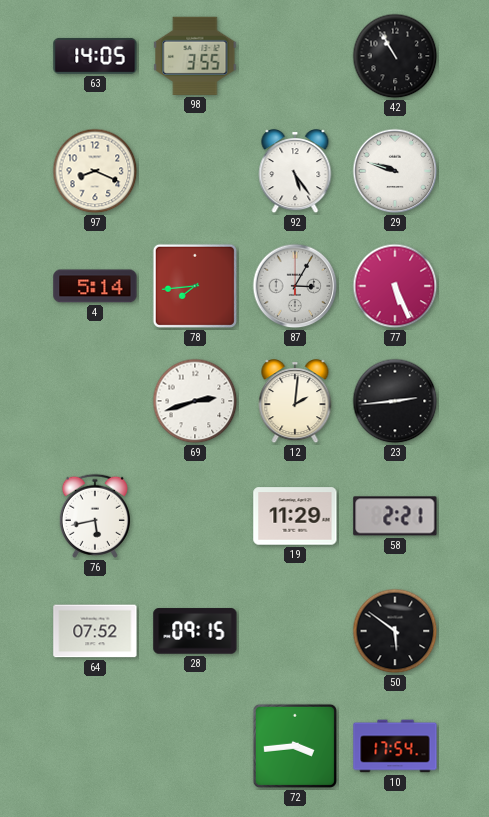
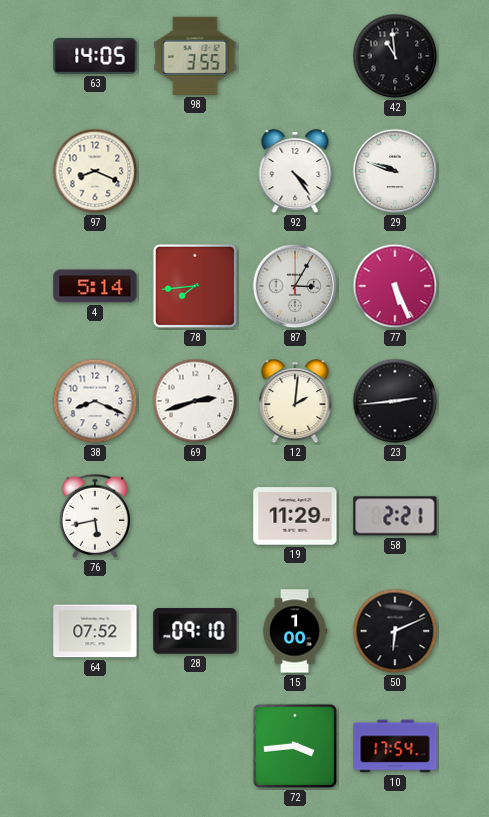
42: 10:55 -> 10:59 (395, 56)
92: 5:24 -> 4:24 (295, 172)
38: none -> 8:19 (95, 401)
28: 09:15 -> 09:10 (195, 631)
15: none -> 1:00 (295, 631)
50: 5:51 -> 6:11 (395, 631)
